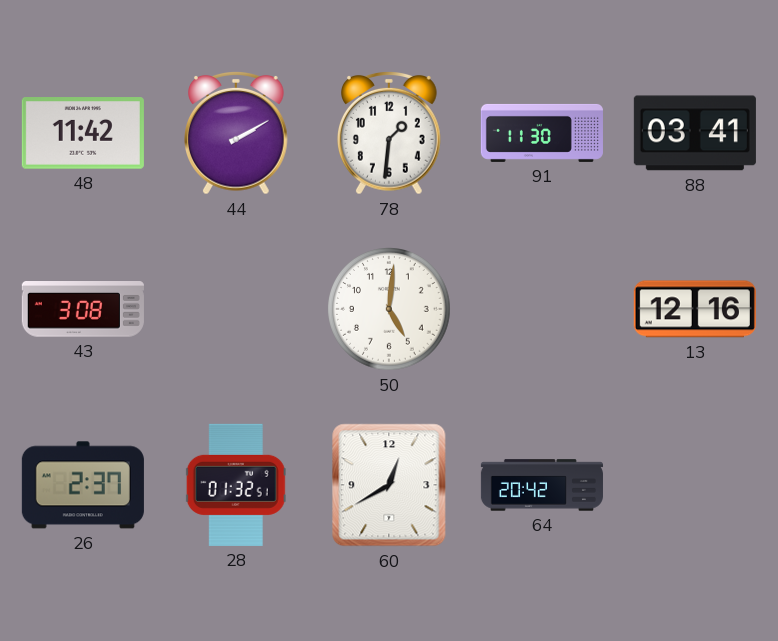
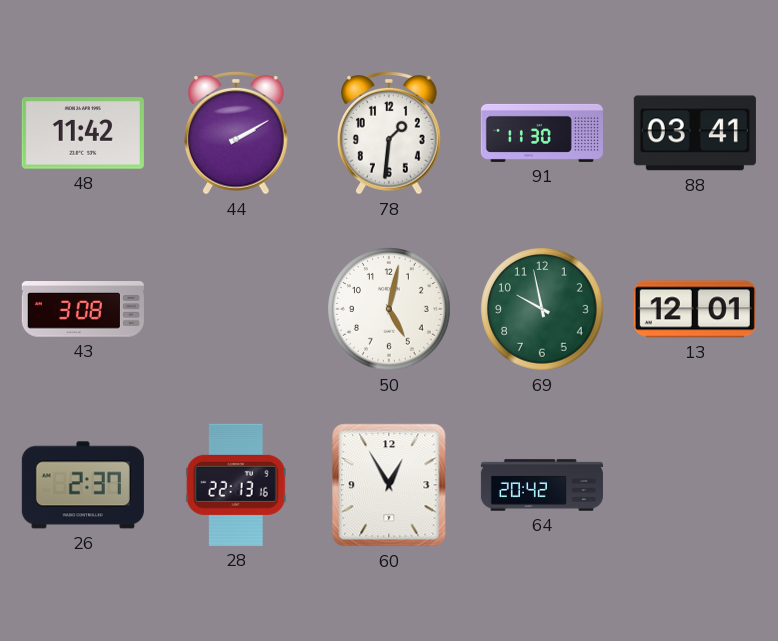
50: 5:01 -> 5:02 (390, 310)
69: none -> 9:58 (543, 310)
13: 12:16 -> 12:01 (695, 309)
28: 01:32 -> 22:13 (236, 485)
60: 12:40 -> 12:55 (389, 485)
